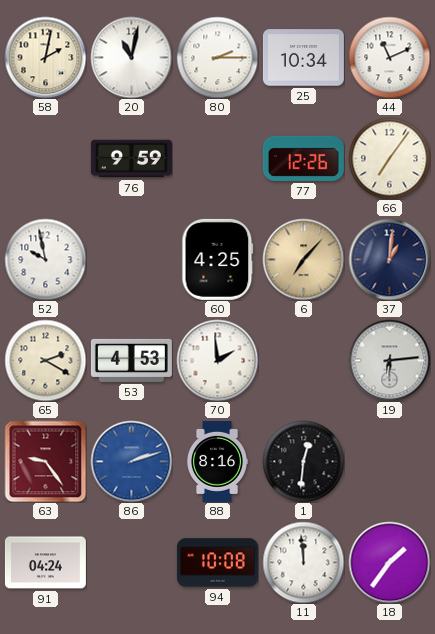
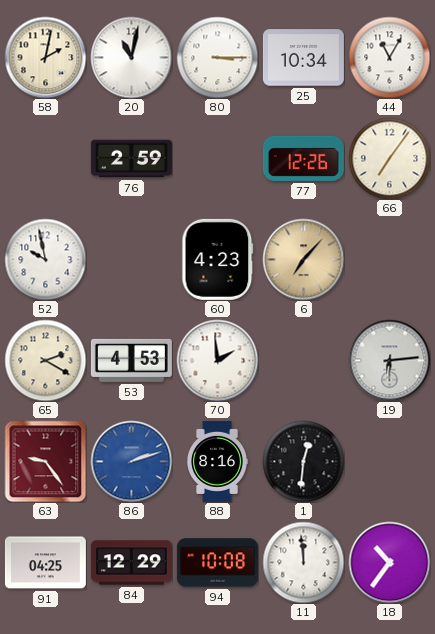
80: 2:15 -> 3:15 (217, 57)
44: 11:11 -> 11:05 (389, 57)
76: 9:59 -> 2:59 (131, 159)
60: 4:25 -> 4:23 (218, 259)
37: 1:01 -> none (389, 259)
91: 04:24 -> 04:25 (45, 563)
84: none -> 12:29 (131, 563)
18: 1:36 -> 10:36 (389, 562)
